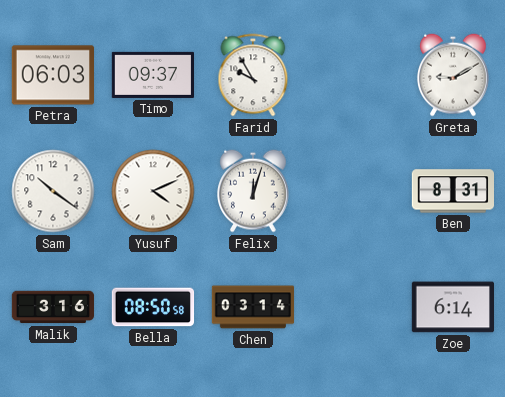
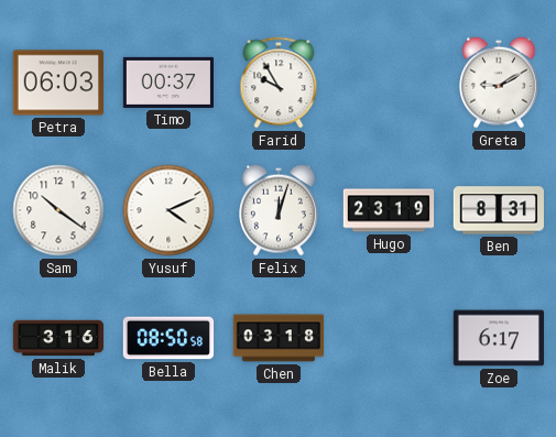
Timo: 09:37 -> 00:37 (168, 83)
Hugo: none -> 23:19 (389, 210)
Chen: 03:14 -> 03:18 (279, 338)
Zoe: 6:14 -> 6:17 (498, 338)
